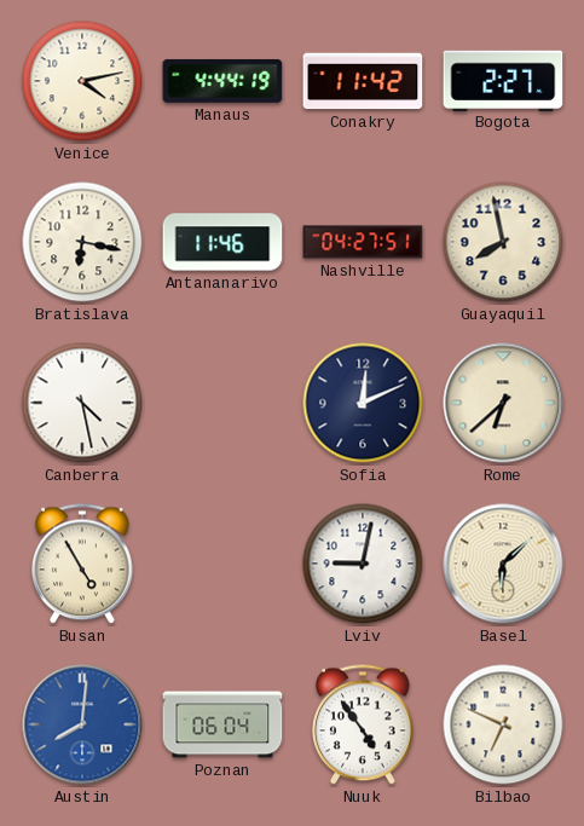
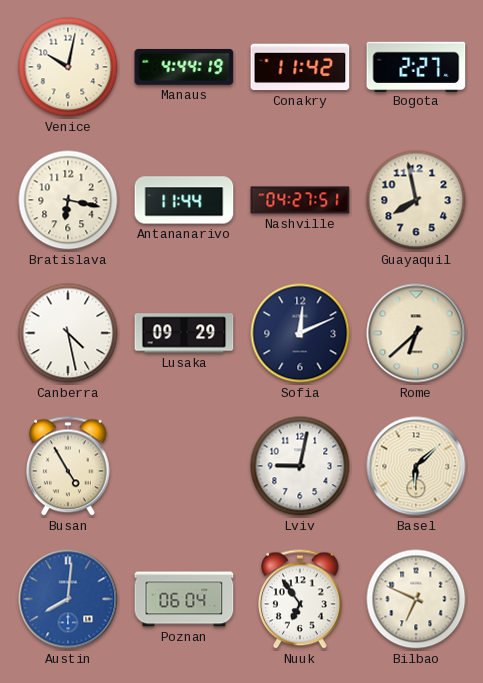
Venice: 4:13 -> 10:02 (68, 67)
Antananarivo: 11:46 -> 11:44 (184, 200)
Lusaka: none -> 09:29 (184, 333)
Nuuk: 4:54 -> 6:54 (301, 599)
